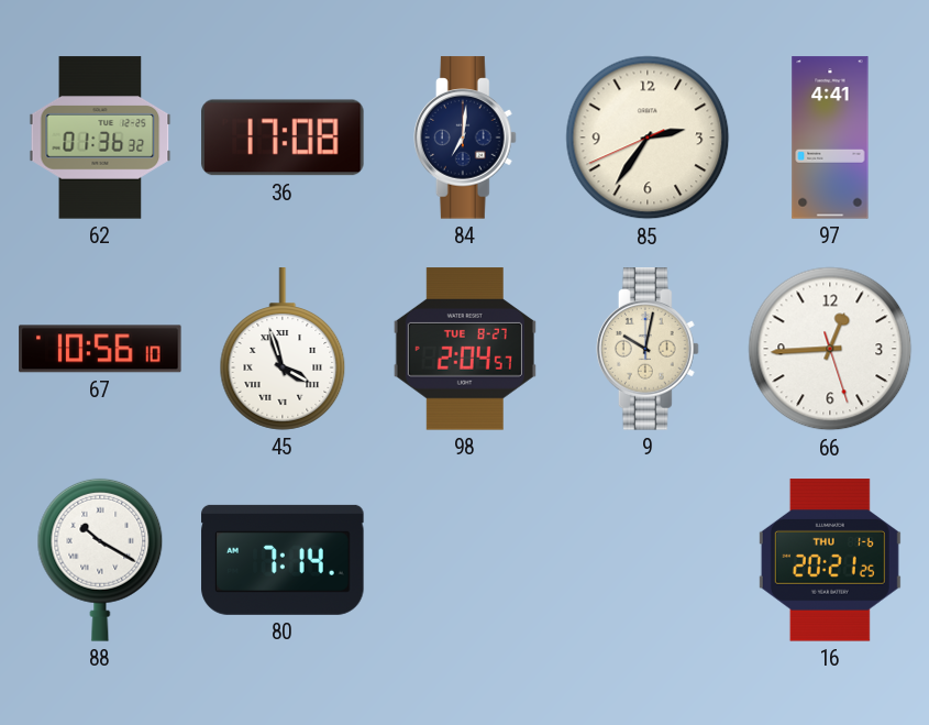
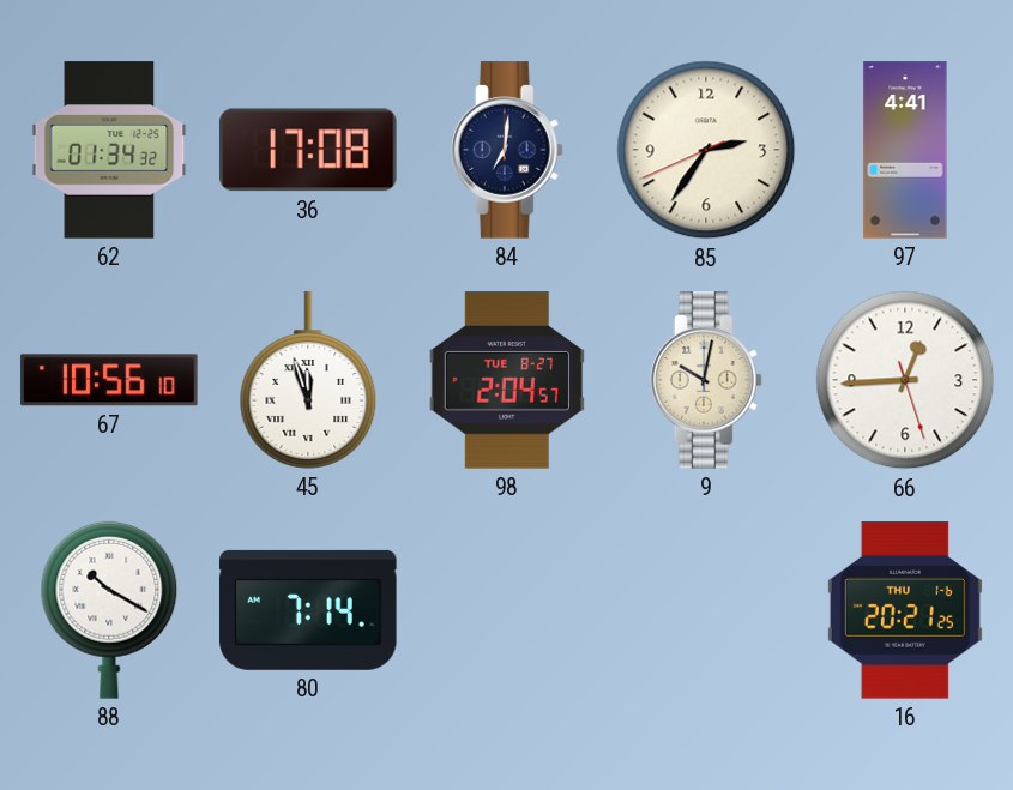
62: 01:36 -> 01:34 (109, 150)
45: 3:57 -> 11:57 (308, 380)
